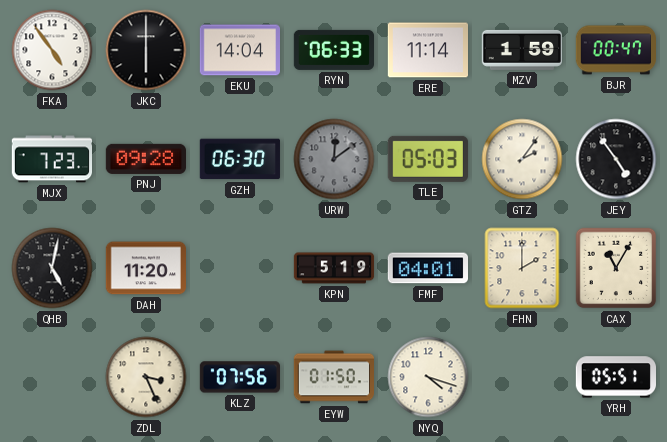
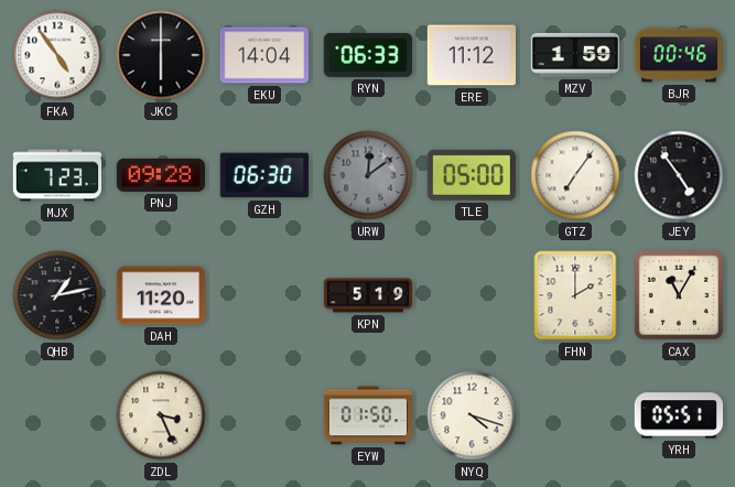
ERE: 11:14 -> 11:12 (471, 55)
BJR: 00:47 -> 00:46 (678, 55)
TLE: 05:03 -> 05:00 (472, 175)
GTZ: 2:06 -> 7:06 (575, 175)
QHB: 5:02 -> 1:13 (57, 295)
FMF: 04:01 -> none (427, 268)
KLZ: 07:56 -> none (239, 377)
